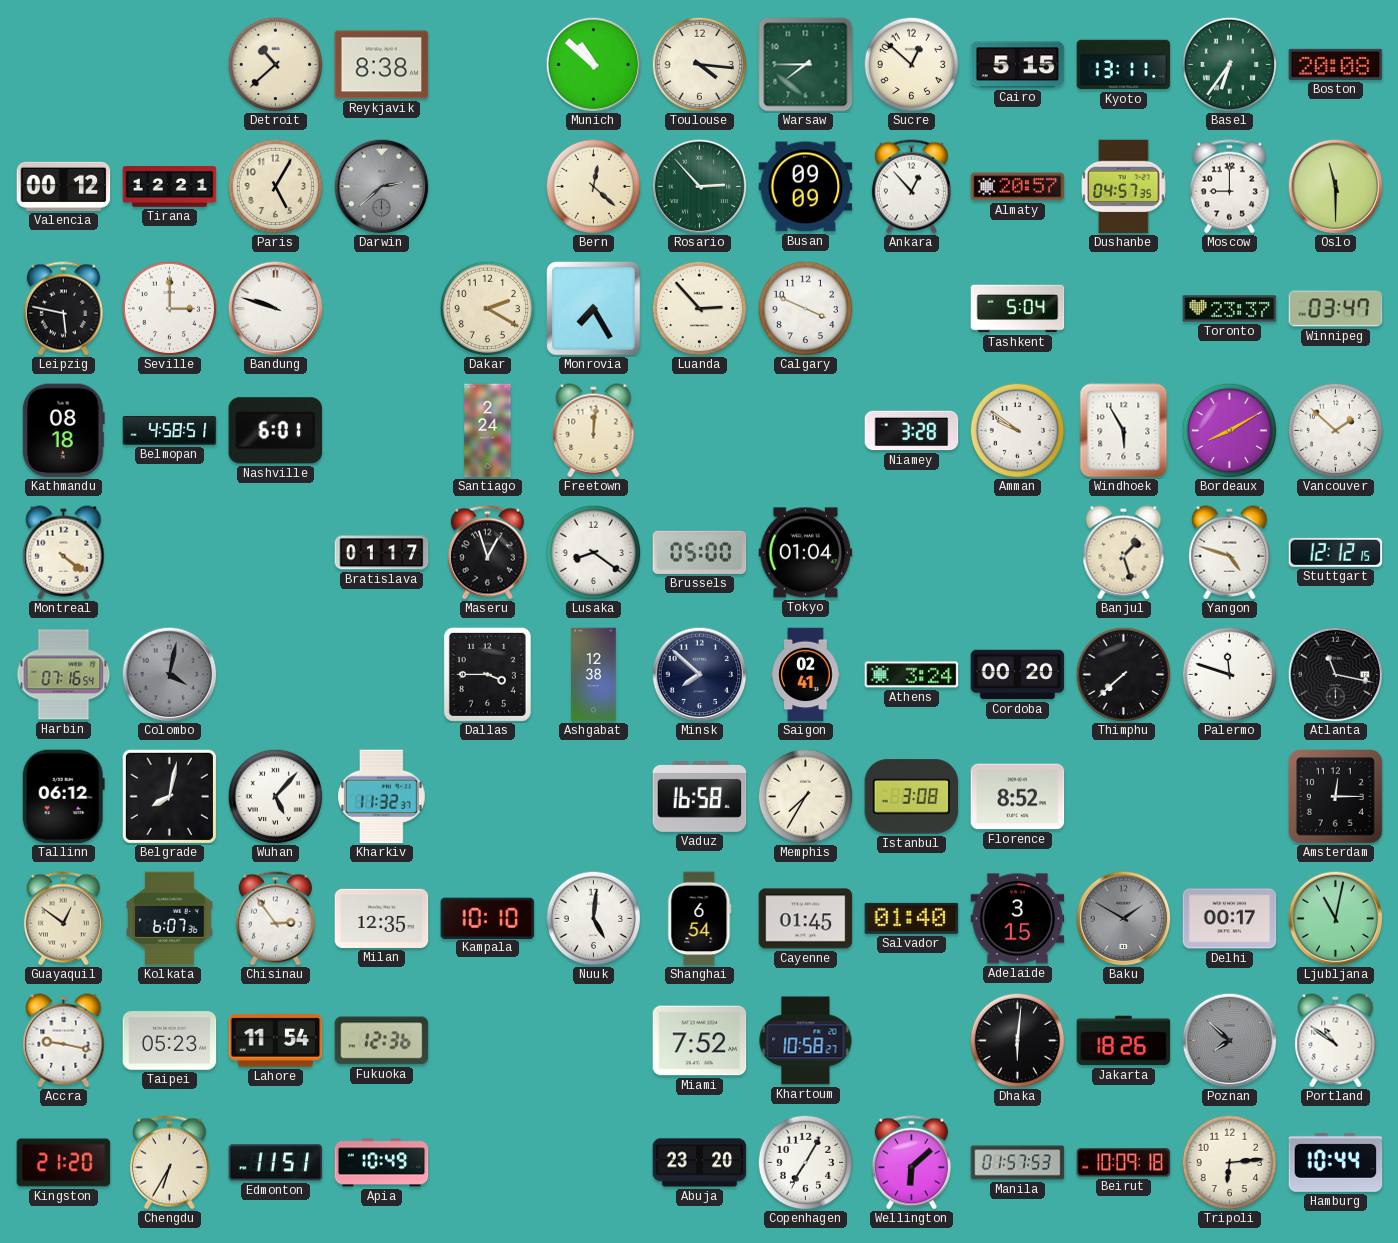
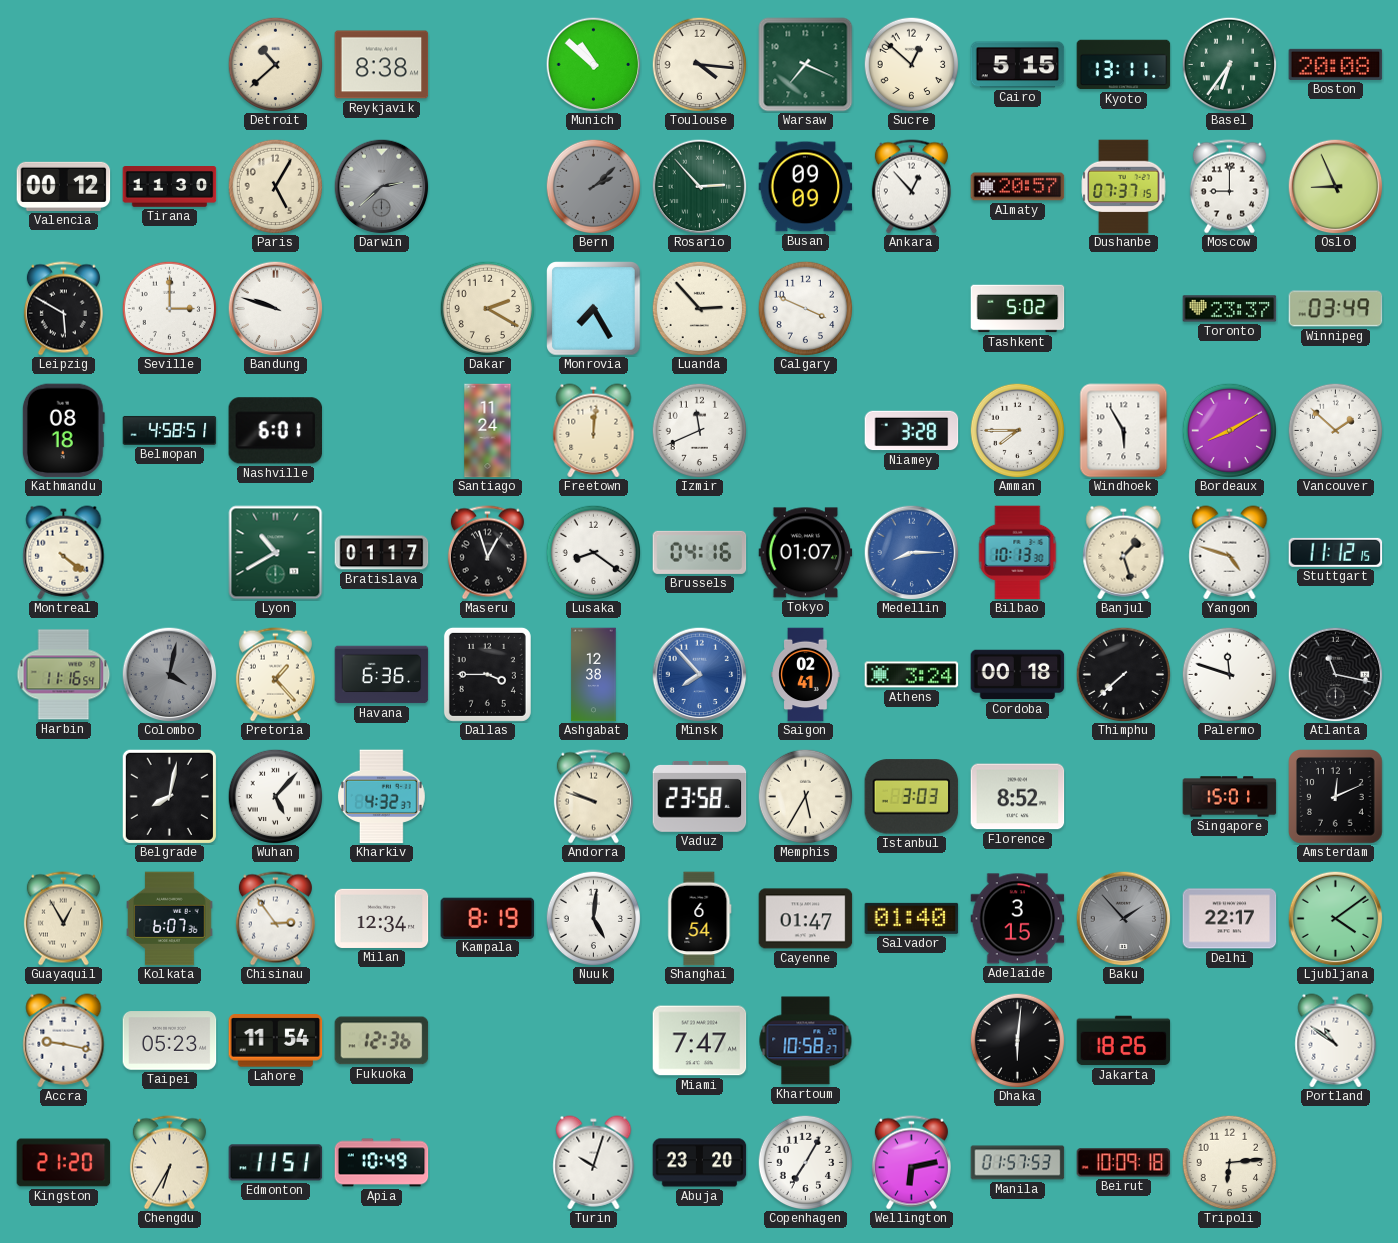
Warsaw: 7:45 -> 7:19 (806, 65)
Tirana: 12:21 -> 11:30 (170, 187)
Bern: 12:22 -> 2:08 (593, 186)
Bern dial: cream -> grey (593, 186)
Dushanbe: 04:57 -> 07:37 (1124, 187)
Oslo: 11:30 -> 8:56 (1335, 186)
Leipzig: 5:47 -> 5:50 (63, 309)
Tashkent: 5:04 -> 5:02 (1018, 309)
Winnipeg: 03:47 -> 03:49 (1336, 309)
Santiago: 2:24 -> 11:24 (488, 431)
Izmir: none -> 11:41 (699, 430)
Amman: 9:51 -> 7:45 (1017, 430)
Lyon: none -> 10:40 (276, 553)
Brussels: 05:00 -> 04:16 (700, 552)
Tokyo: 01:04 -> 01:07 (806, 553)
Medellin: none -> 8:15 (911, 552)
Bilbao: none -> 10:13 (1018, 553)
Stuttgart: 12:12 -> 11:12 (1336, 552)
Harbin: 07:16 -> 11:16 (64, 675)
Pretoria: none -> 1:23 (275, 675)
Havana: none -> 6:36 (382, 675)
Minsk: 7:52 -> 7:53 (699, 674)
Minsk dial: navy -> blue (699, 674)
Cordoba: 00:20 -> 00:18 (1018, 675)
Tallinn: 06:12 -> none (63, 797)
Kharkiv: 11:32 -> 4:32 (381, 797)
Andorra: none -> 9:48 (593, 797)
Vaduz: 16:58 -> 23:58 (700, 796)
Memphis: 7:35 -> 5:35 (805, 796)
Istanbul: 3:08 -> 3:03 (912, 797)
Singapore: none -> 15:01 (1230, 797)
Amsterdam: 12:15 -> 12:11 (1336, 797)
Guayaquil: 12:51 -> 12:55 (63, 919)
Milan: 12:35 -> 12:34 (382, 918)
Kampala: 10:10 -> 8:19 (488, 918)
Cayenne: 01:45 -> 01:47 (806, 919)
Baku: 1:50 -> 1:53 (1123, 918)
Delhi: 00:17 -> 22:17 (1230, 919)
Ljubljana: 11:02 -> 4:09 (1335, 918)
Miami: 7:52 -> 7:47 (700, 1041)
Poznan: 7:52 -> none (1229, 1040)
Turin: none -> 10:03 (594, 1163)
Wellington: 6:08 -> 6:13 (911, 1163)
Hamburg: 10:44 -> none (1336, 1162)
